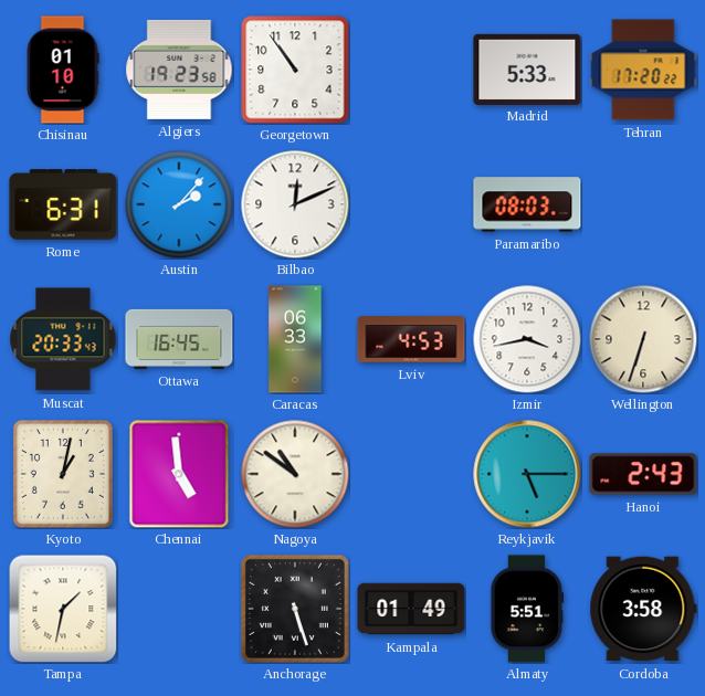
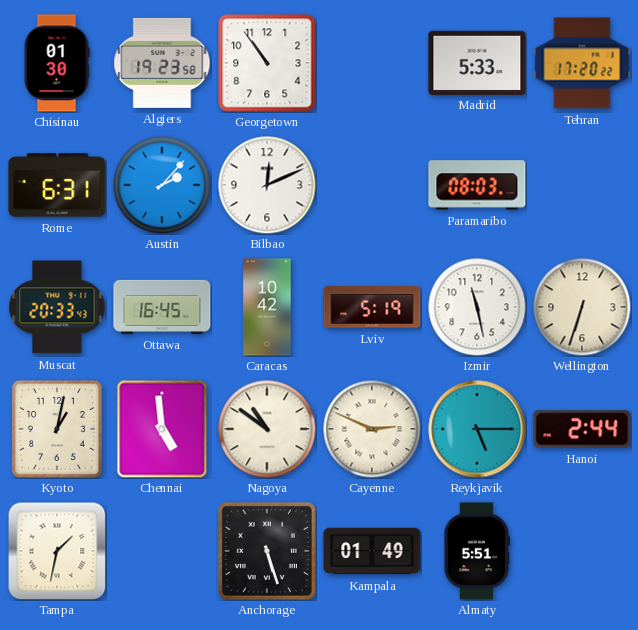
Chisinau: 01:10 -> 01:30 (57, 63)
Caracas: 06:33 -> 10:42 (267, 307)
Lviv: 4:53 -> 5:19 (372, 307)
Izmir: 3:43 -> 11:28 (477, 307)
Cayenne: none -> 2:49 (372, 429)
Hanoi: 2:43 -> 2:44 (582, 429)
Cordoba: 3:58 -> none (643, 609)
